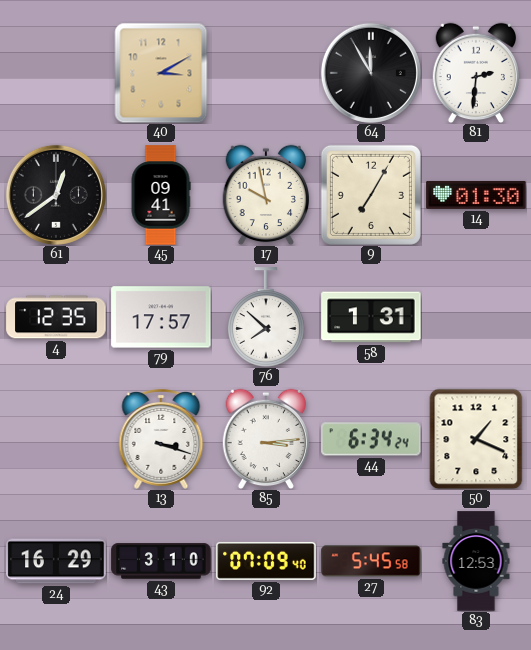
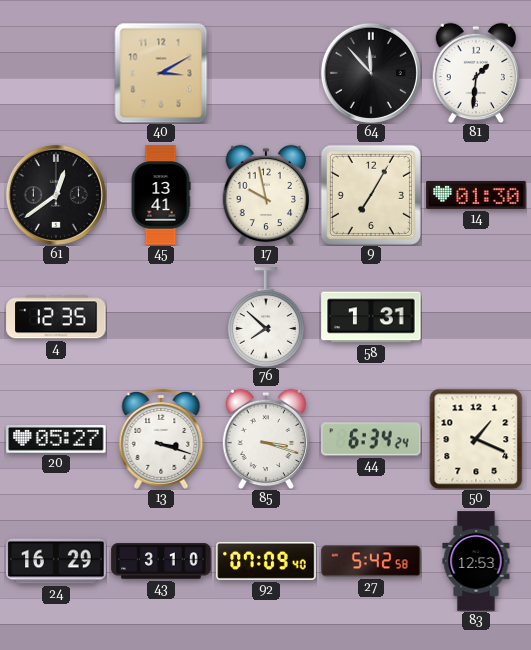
64: 11:55 -> 11:53 (371, 73)
81: 2:31 -> 1:31 (475, 73)
45: 09:41 -> 13:41 (161, 195)
79: 17:57 -> none (161, 317)
20: none -> 05:27 (56, 440)
85: 3:14 -> 3:18 (265, 439)
27: 5:45 -> 5:42 (371, 561)
